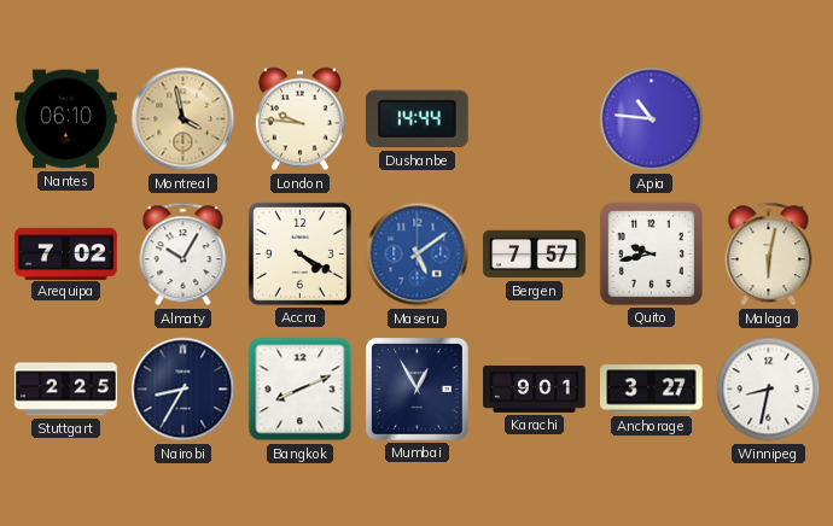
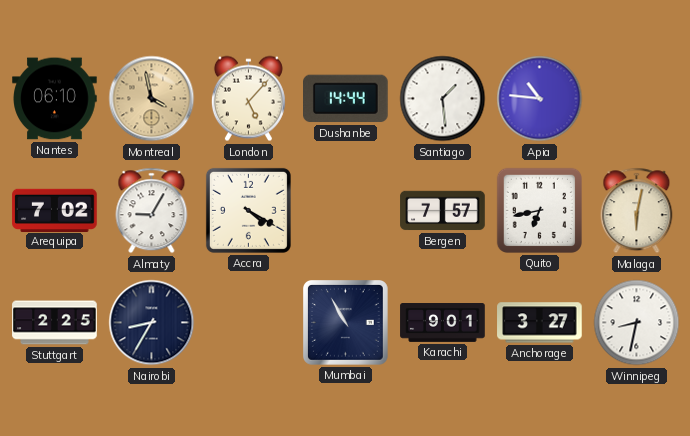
London: 9:46 -> 5:07 (248, 99)
Santiago: none -> 1:29 (443, 99)
Almaty: 10:05 -> 9:05 (152, 211)
Maseru: 5:09 -> none (418, 255)
Quito: 9:43 -> 6:43 (539, 210)
Bangkok: 8:11 -> none (301, 390)
Mumbai: 12:55 -> 10:55 (346, 323)
